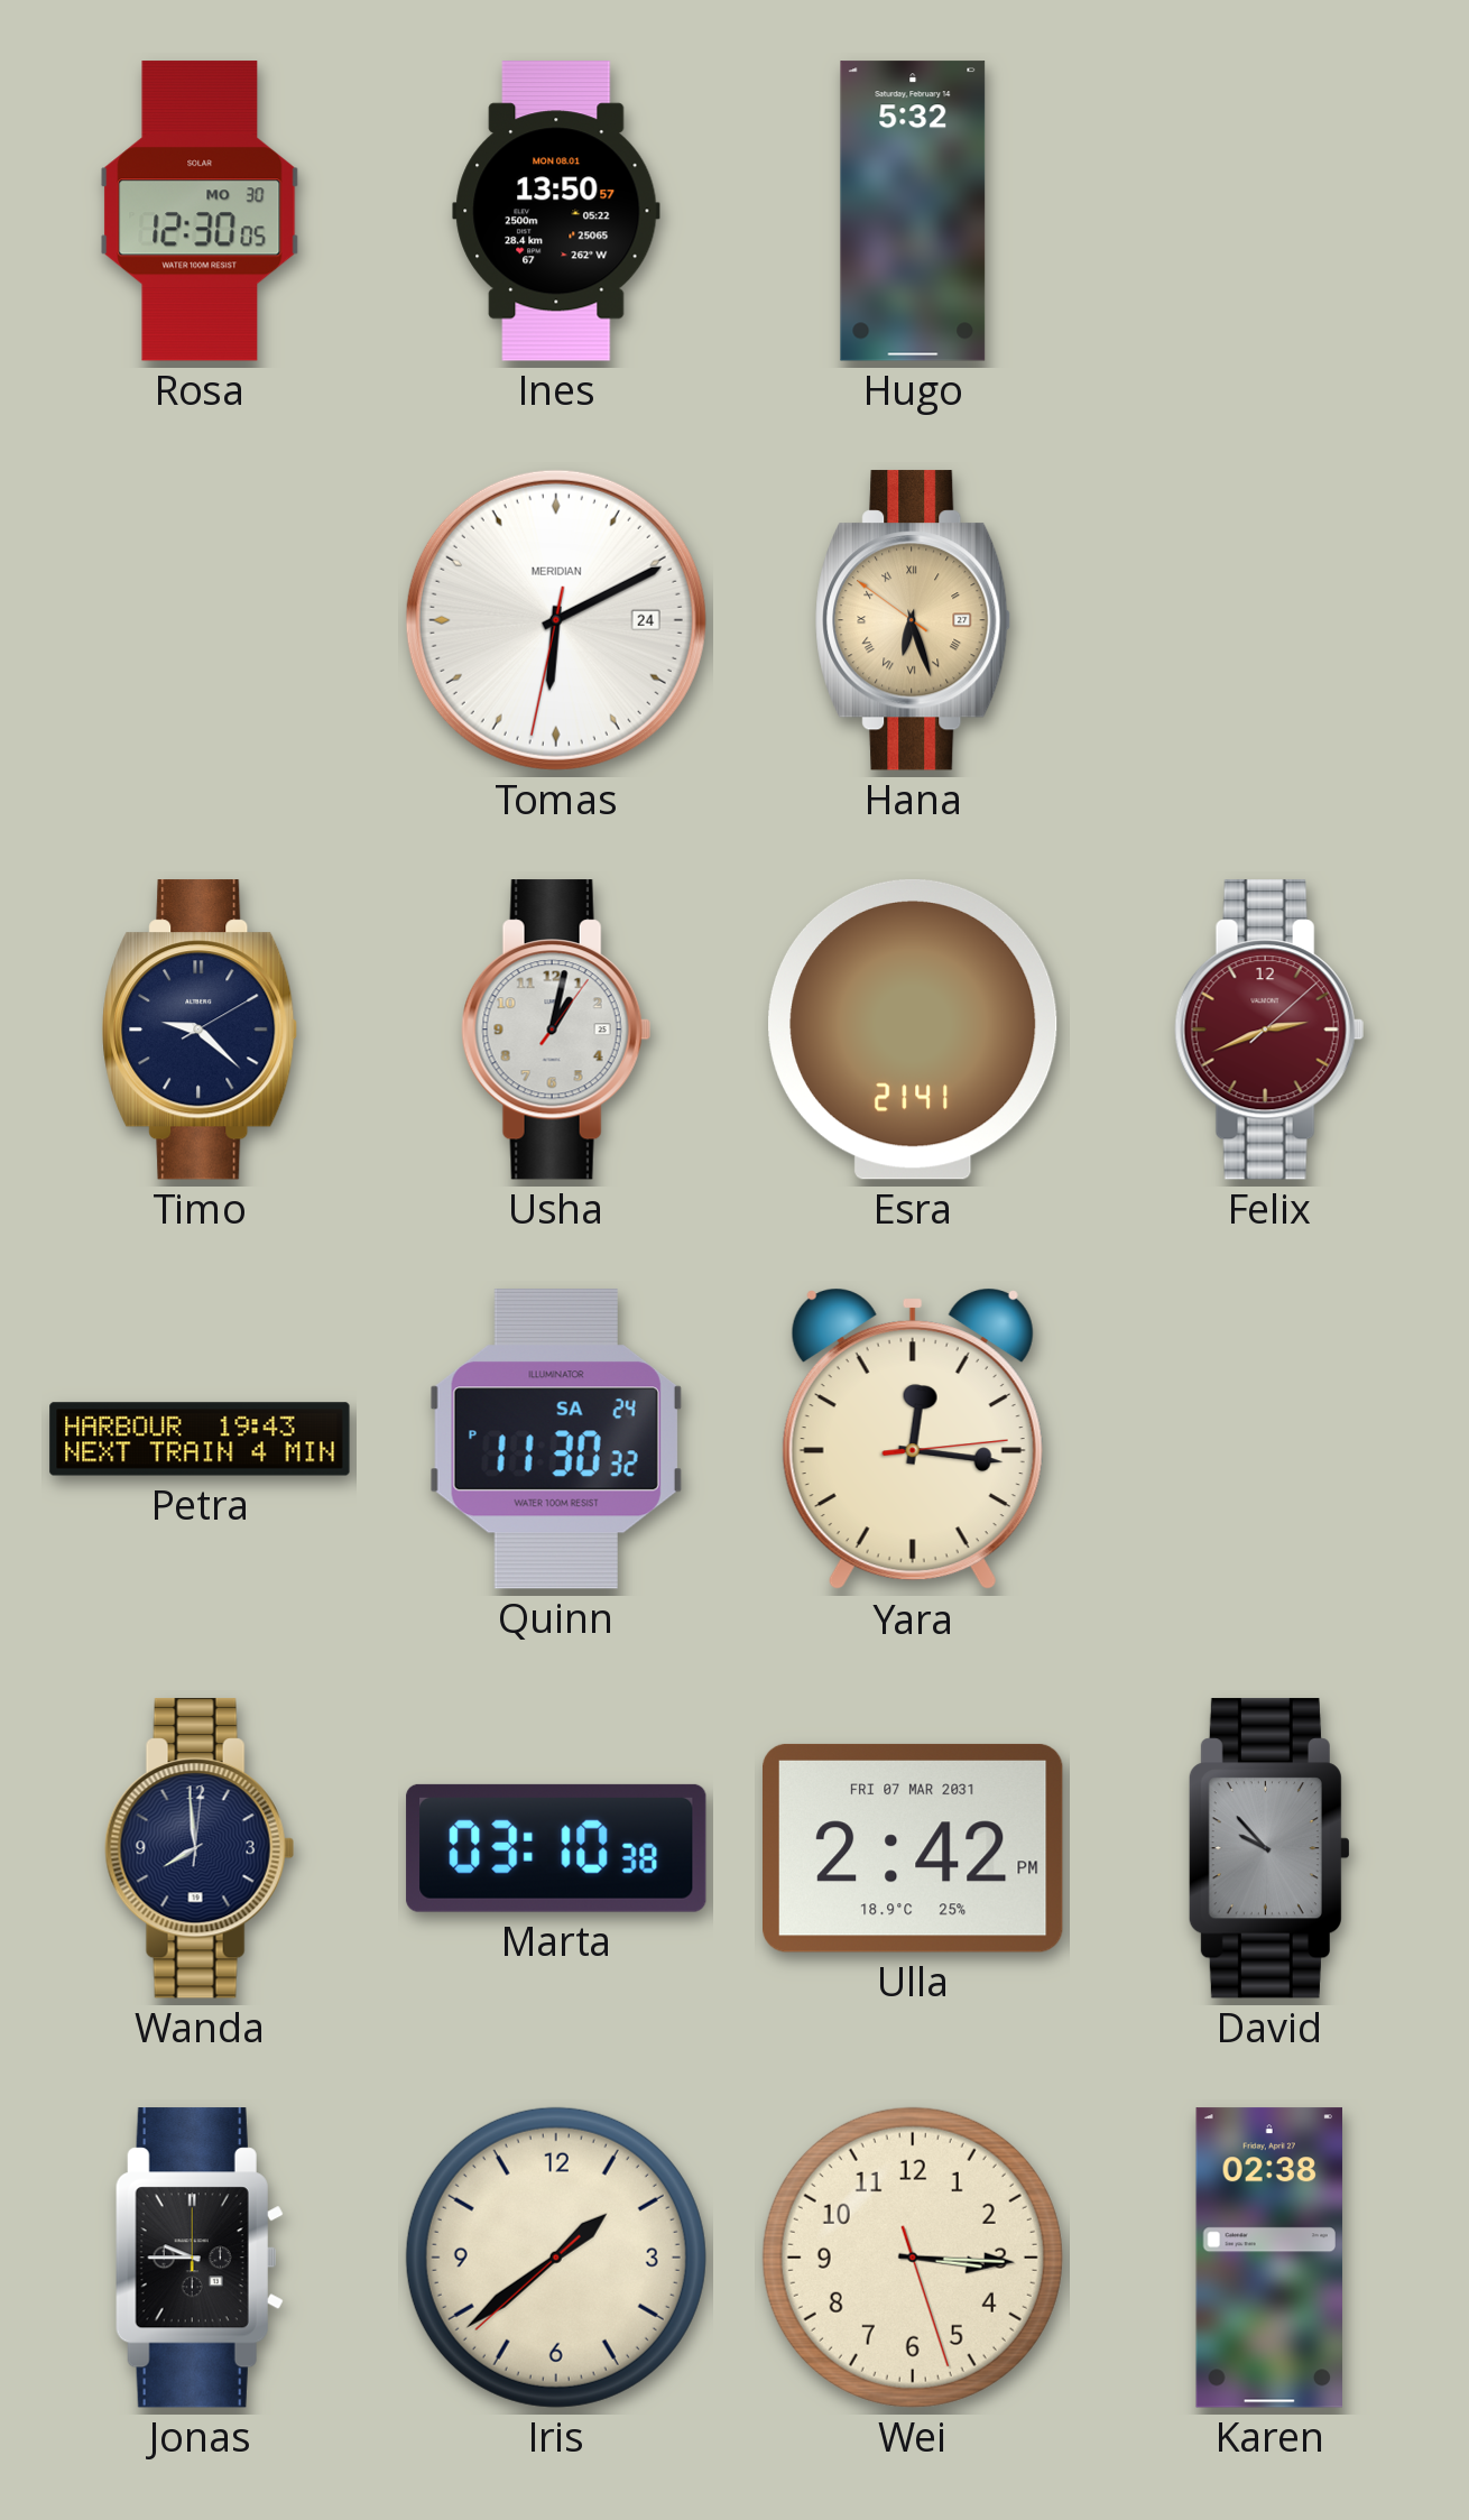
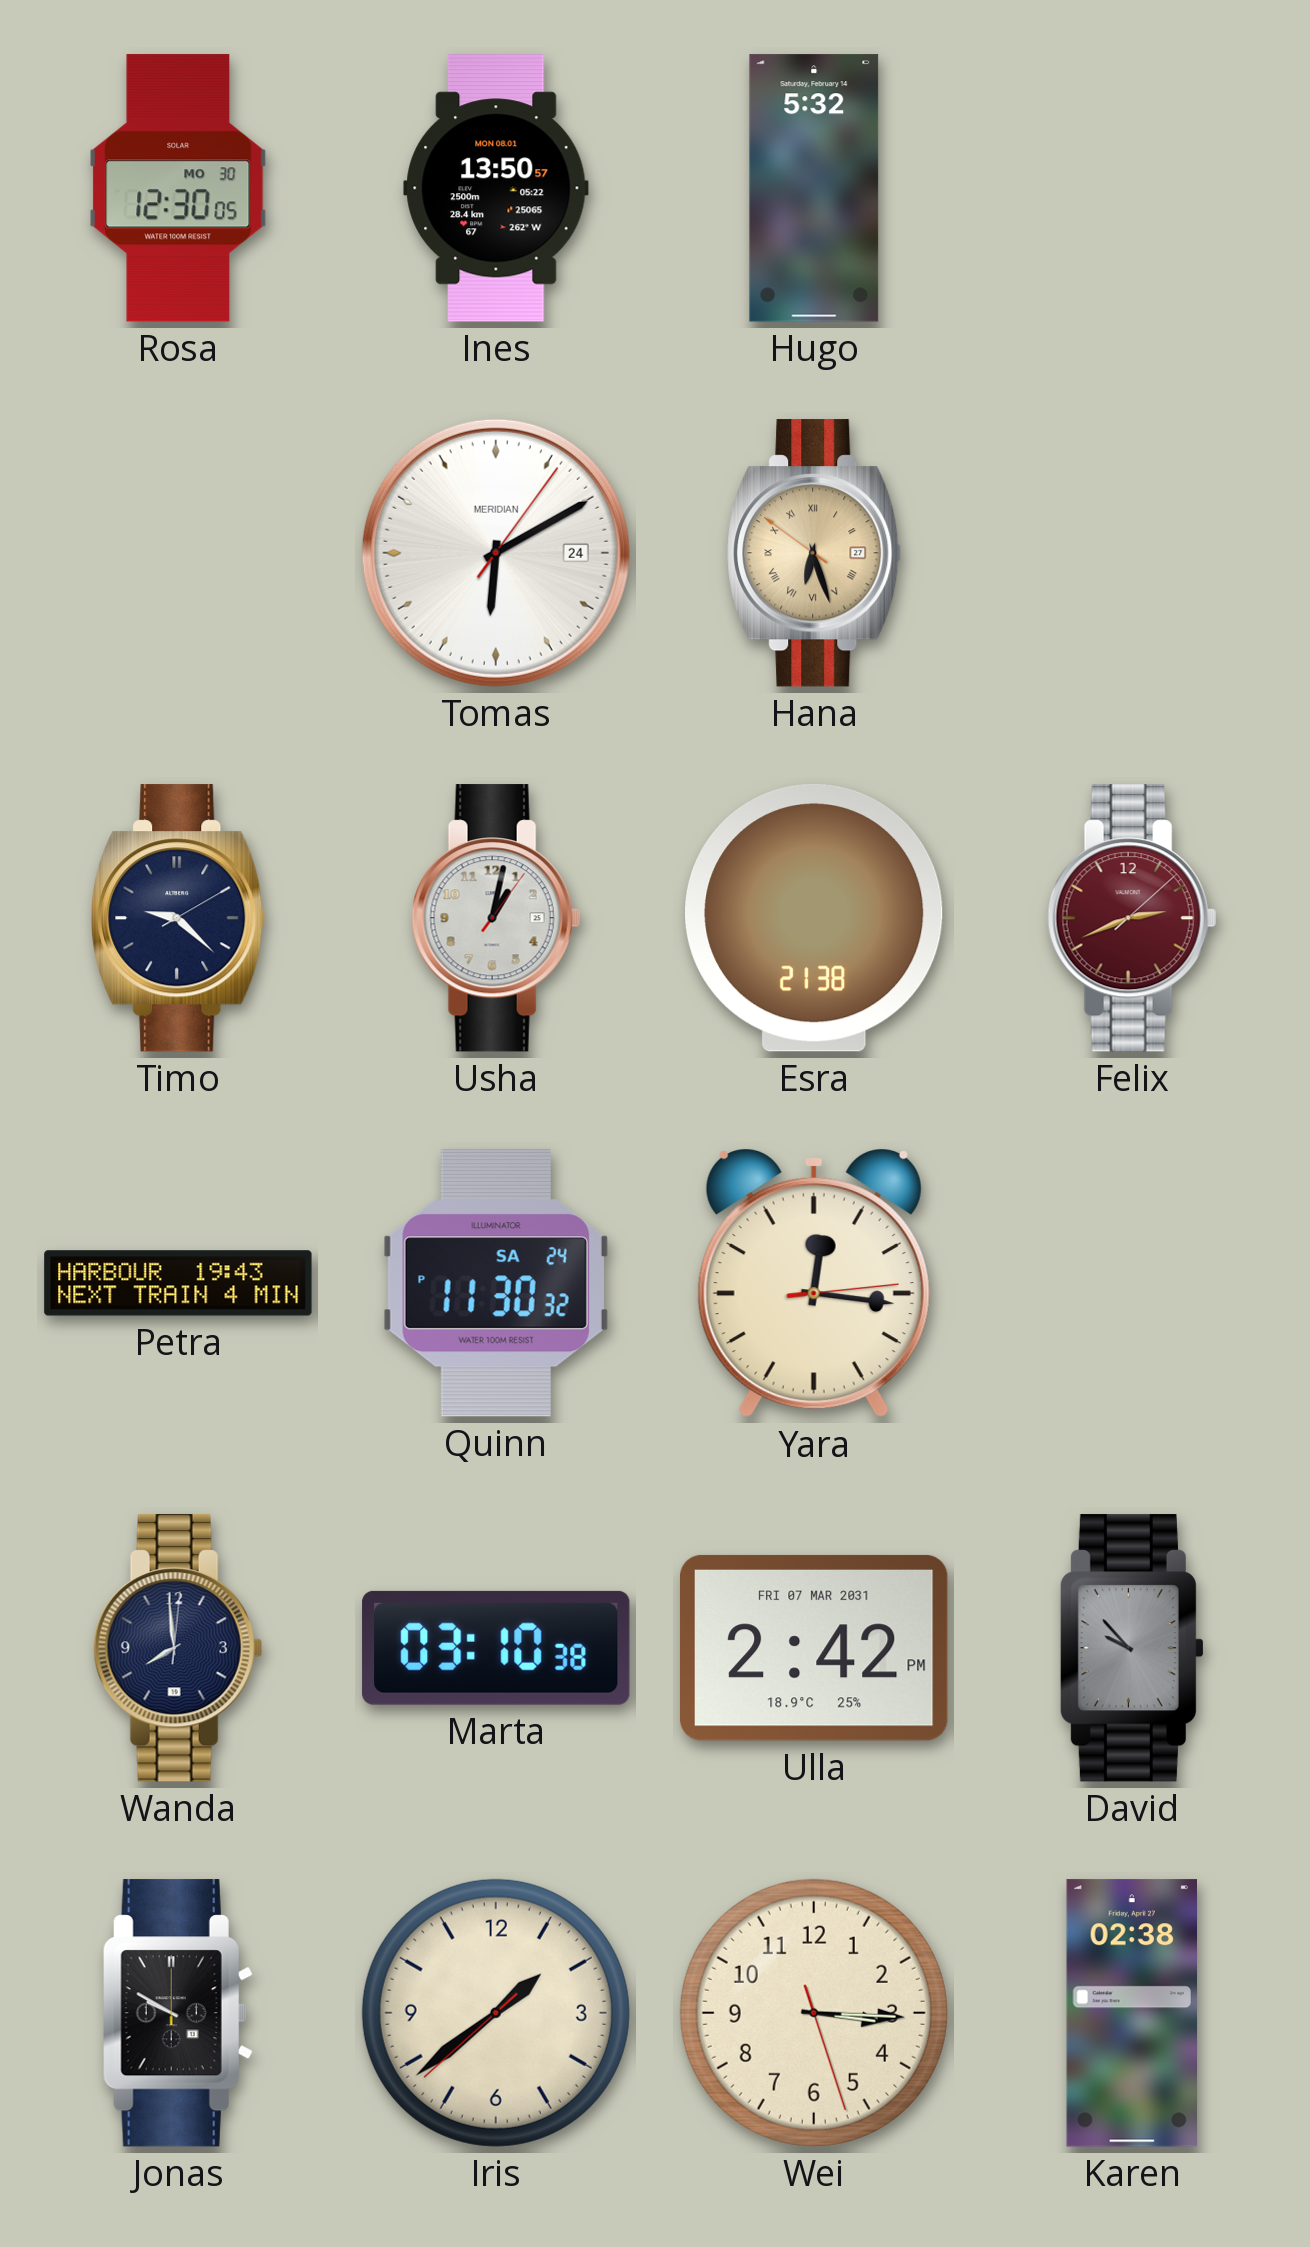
Tomas: 6:10:32 -> 6:10:06 (496, 553)
Esra: 21:41 -> 21:38 (814, 918)
Jonas: 9:45 -> 9:50 (178, 2013)
